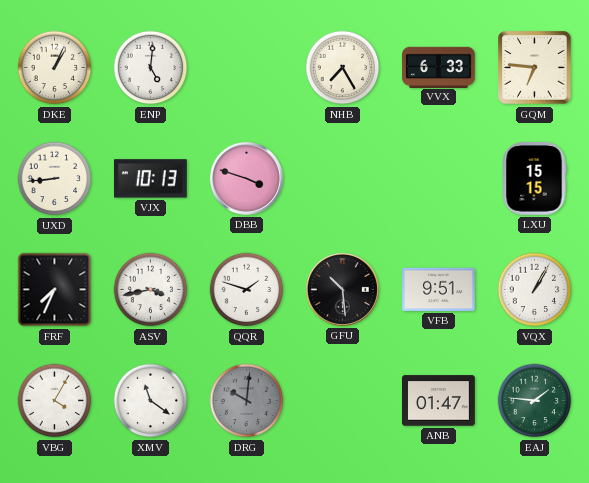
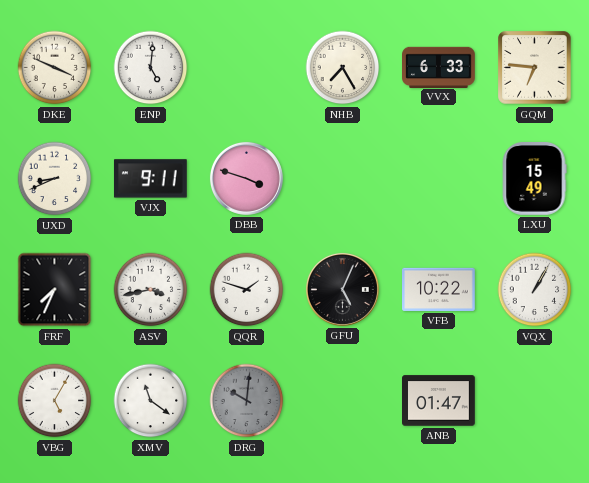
DKE: 1:04 -> 3:49 (55, 68)
UXD: 8:44 -> 8:41 (55, 179)
VJX: 10:13 -> 9:11 (150, 179)
LXU: 15:15 -> 15:49 (534, 179)
GFU: 10:29 -> 5:04 (342, 289)
VFB: 9:51 -> 10:22 (439, 289)
VBG: 4:05 -> 5:05 (55, 401)
EAJ: 1:46 -> none (535, 401)
